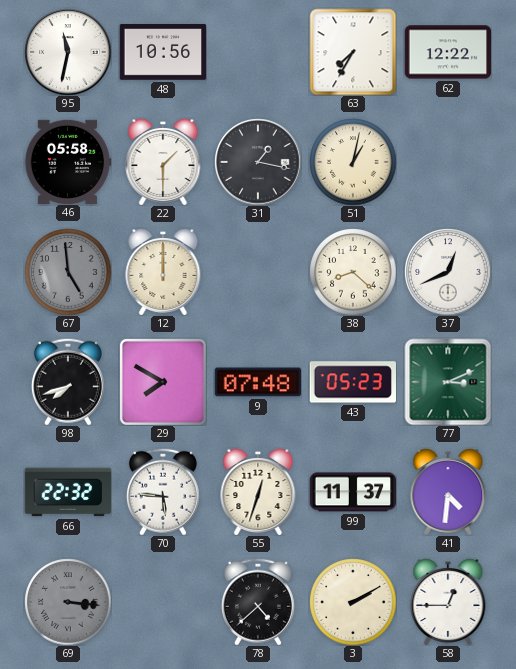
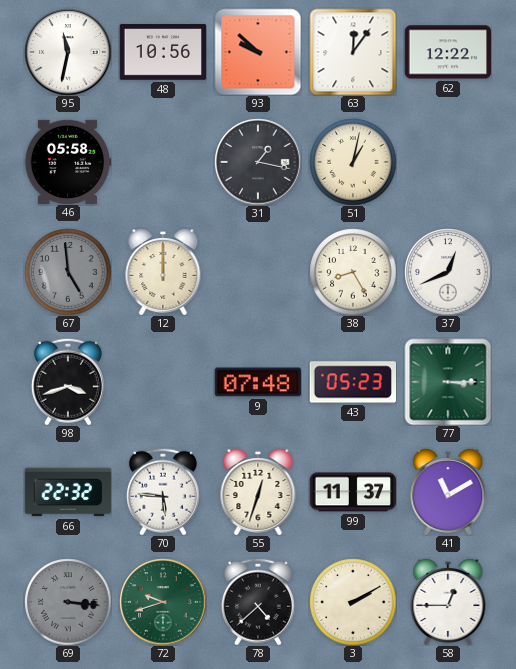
93: none -> 9:52 (258, 52)
63: 7:35 -> 12:06 (353, 52)
22: 1:30 -> none (163, 162)
38: 8:22 -> 8:25 (353, 272)
98: 7:42 -> 3:42 (68, 382)
29: 7:50 -> none (163, 382)
77: 3:11 -> 3:15 (448, 382)
41: 4:31 -> 11:10 (448, 492)
72: none -> 9:42 (163, 602)
